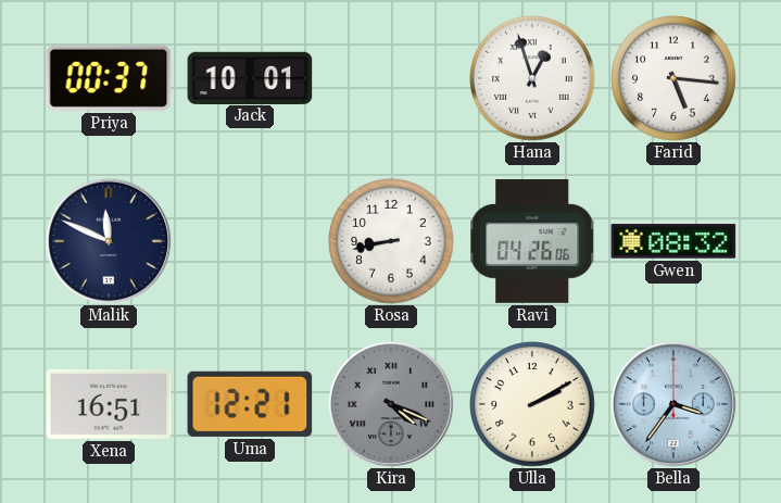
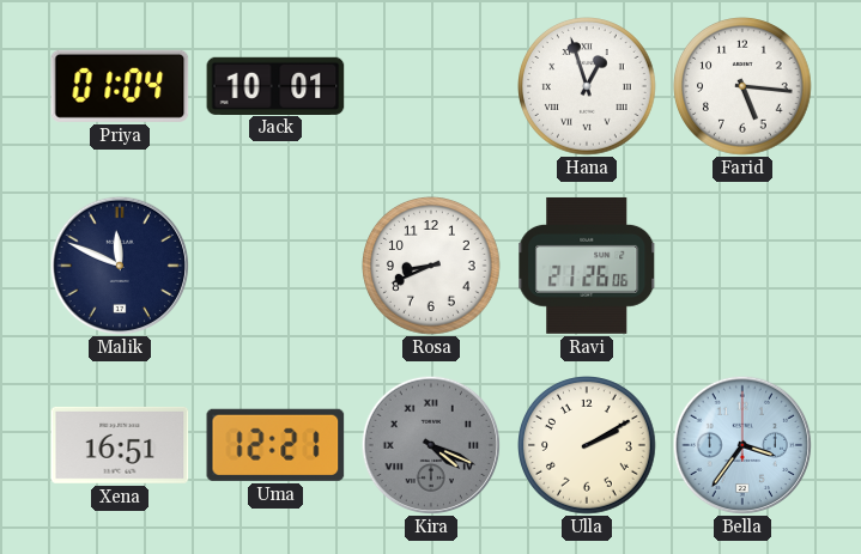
Priya: 00:37 -> 01:04 (120, 86)
Rosa: 8:43 -> 8:41 (432, 267)
Ravi: 04:26 -> 21:26 (587, 266)
Gwen: 08:32 -> none (673, 241)
